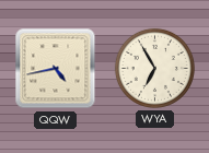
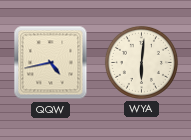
WYA: 6:55 -> 6:01 (141, 62)
